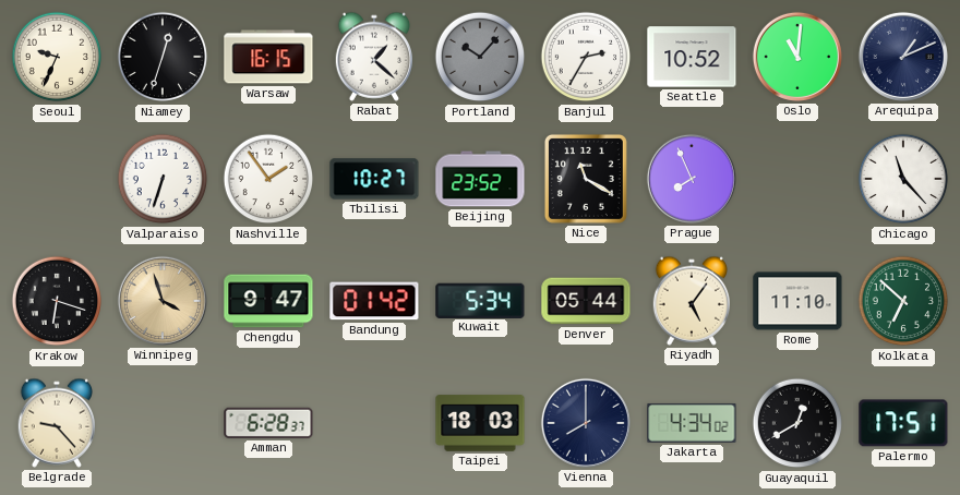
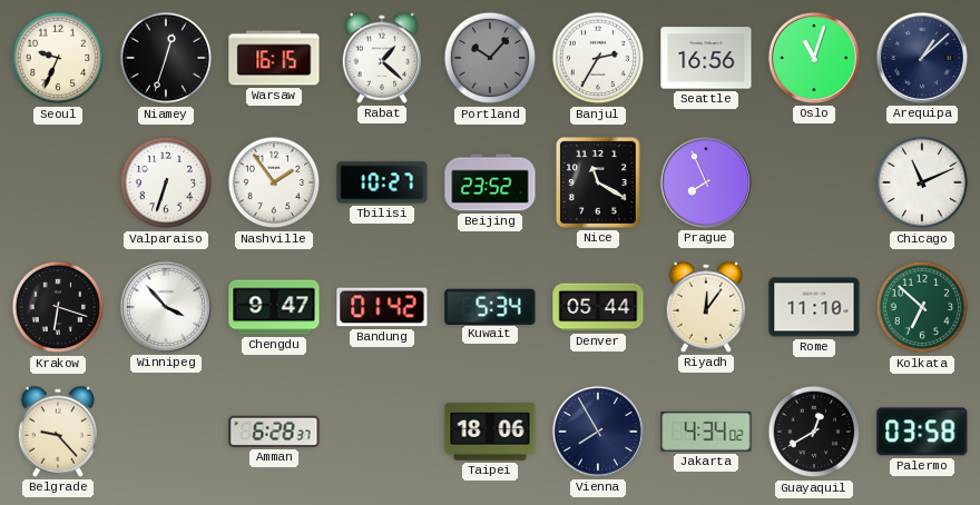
Seattle: 10:52 -> 16:56 (706, 58)
Oslo: 11:01 -> 11:03 (814, 58)
Arequipa: 1:11 -> 1:08 (922, 58)
Chicago: 11:23 -> 11:11 (922, 182)
Winnipeg: 3:57 -> 3:53 (166, 307)
Winnipeg dial: champagne -> white (166, 307)
Riyadh: 5:06 -> 12:06 (705, 307)
Taipei: 18:03 -> 18:06 (490, 432)
Vienna: 8:00 -> 7:55 (598, 432)
Palermo: 17:51 -> 03:58 (922, 432)
